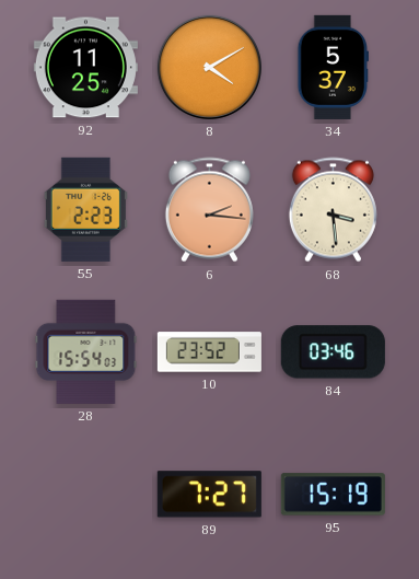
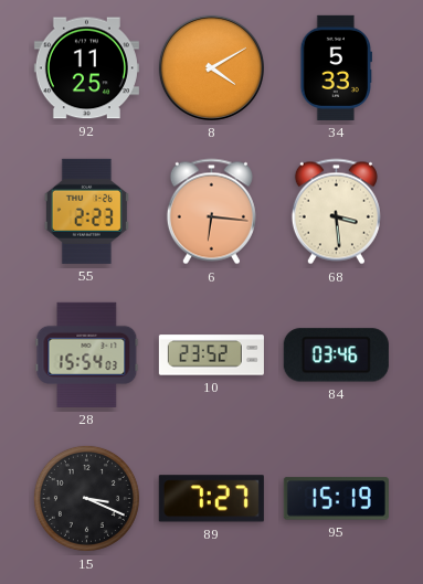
34: 5:37 -> 5:33 (336, 67)
6: 2:16 -> 6:16 (211, 212)
15: none -> 3:19 (86, 498)
